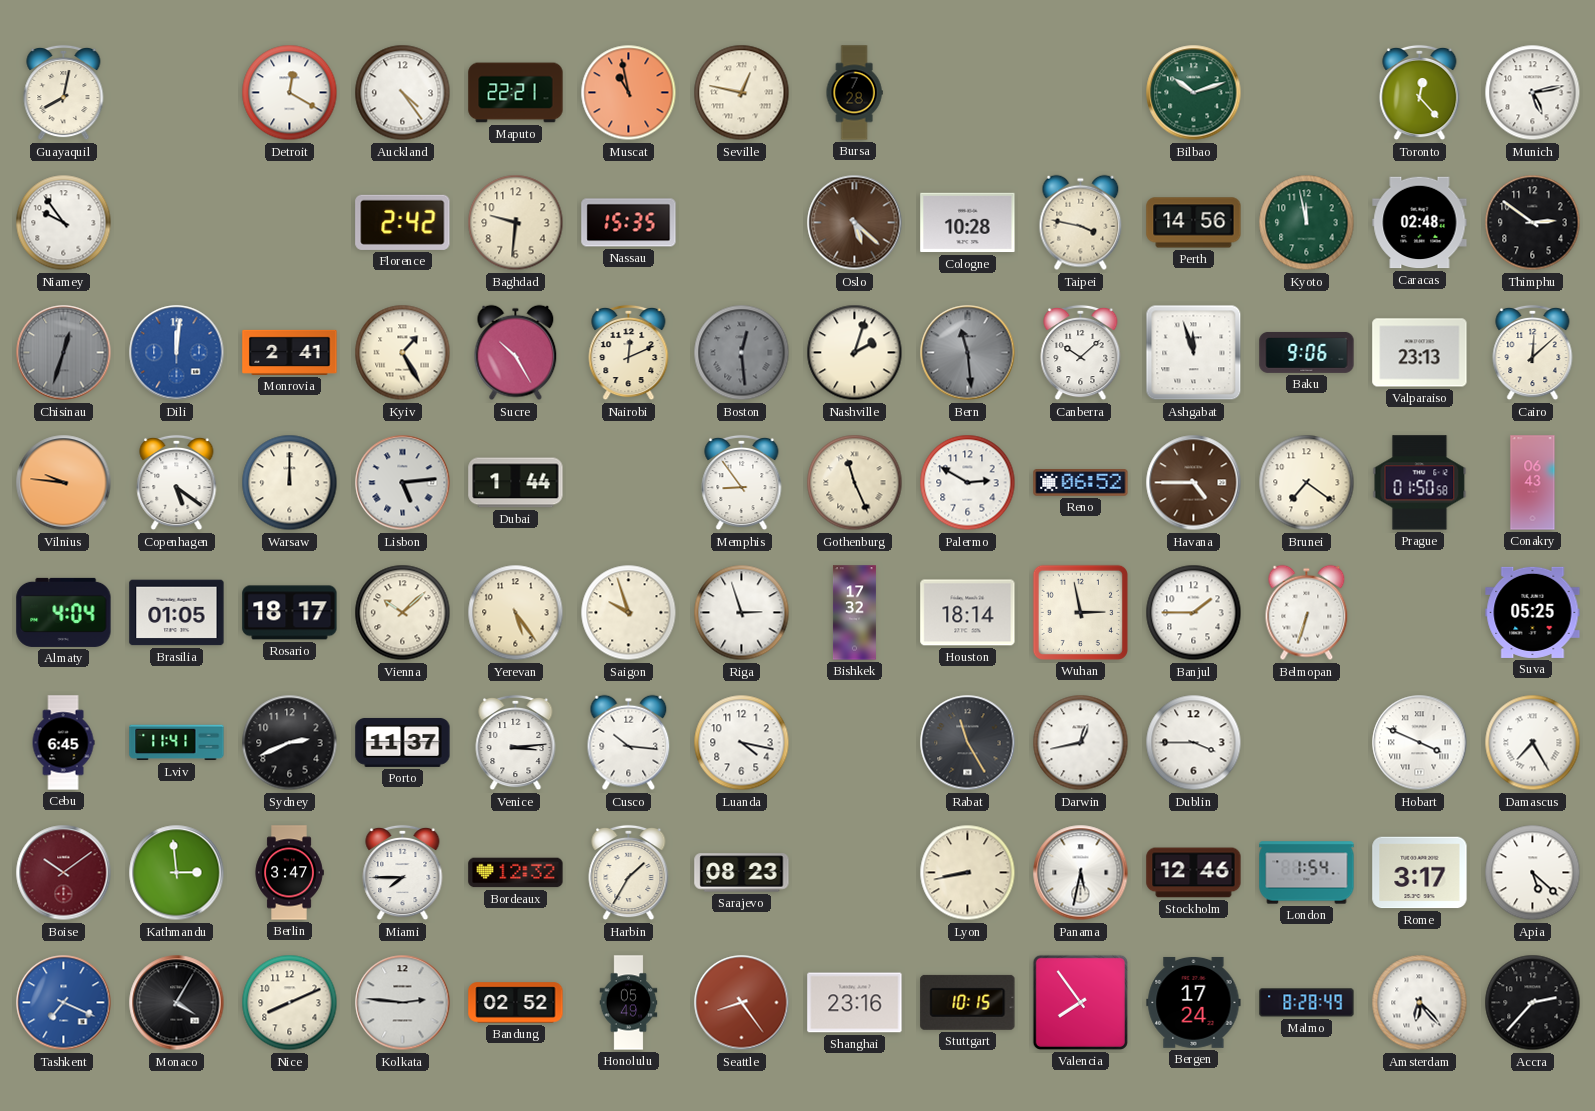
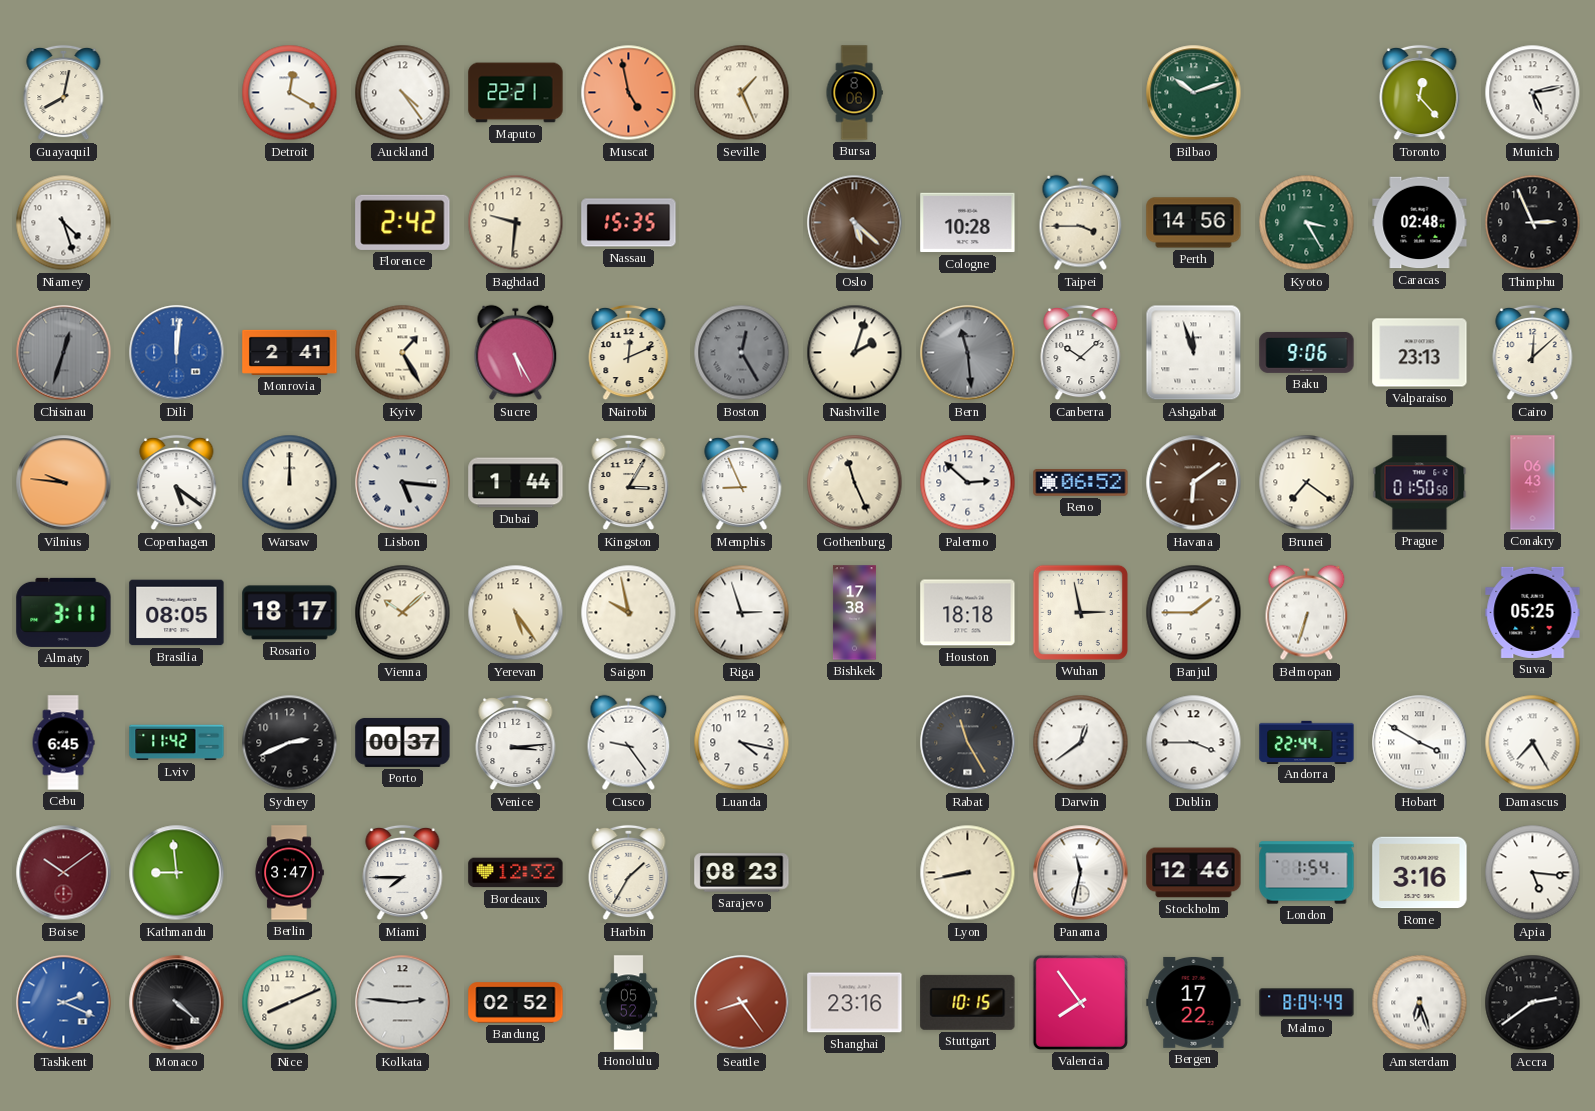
Muscat: 10:58 -> 4:58 (629, 93)
Seville: 12:47 -> 1:26 (742, 93)
Bursa: 7:28 -> 8:06 (854, 93)
Niamey: 9:54 -> 4:27 (64, 223)
Taipei: 3:47 -> 3:45 (1081, 223)
Kyoto: 11:58 -> 3:25 (1307, 223)
Thimphu: 2:51 -> 2:56 (1533, 223)
Sucre: 10:25 -> 5:25 (516, 353)
Boston: 12:29 -> 12:25 (742, 353)
Lisbon: 5:14 -> 5:16 (403, 483)
Kingston: none -> 3:05 (629, 483)
Memphis: 8:54 -> 8:56 (742, 483)
Palermo: 2:50 -> 2:52 (968, 483)
Havana: 4:45 -> 6:09 (1194, 483)
Almaty: 4:04 -> 3:11 (64, 612)
Brasilia: 01:05 -> 08:05 (177, 613)
Saigon: 9:57 -> 9:58 (629, 613)
Bishkek: 17:32 -> 17:38 (854, 613)
Houston: 18:14 -> 18:18 (968, 613)
Lviv: 11:41 -> 11:42 (177, 743)
Porto: 11:37 -> 00:37 (403, 742)
Cusco: 10:16 -> 9:24 (629, 743)
Darwin: 12:43 -> 12:39 (1081, 743)
Andorra: none -> 22:44 (1307, 742)
Hobart: 3:49 -> 3:50 (1420, 743)
Kathmandu: 2:59 -> 8:59 (177, 873)
Panama: 5:32 -> 11:32 (1081, 873)
Rome: 3:17 -> 3:16 (1420, 873)
Apia: 5:22 -> 5:16 (1533, 873)
Tashkent: 7:19 -> 2:19 (64, 1003)
Monaco: 4:05 -> 4:22 (177, 1003)
Honolulu: 05:49 -> 05:52 (629, 1003)
Bergen: 17:24 -> 17:22 (1194, 1002)
Malmo: 8:28 -> 8:04 (1307, 1003)
Amsterdam: 6:23 -> 6:27 (1420, 1003)
Accra: 2:37 -> 2:39 (1533, 1003)
